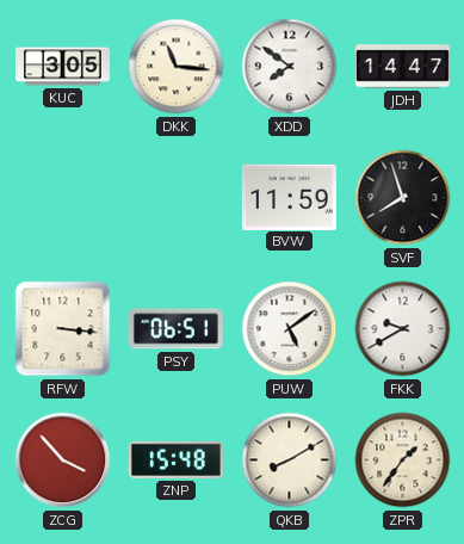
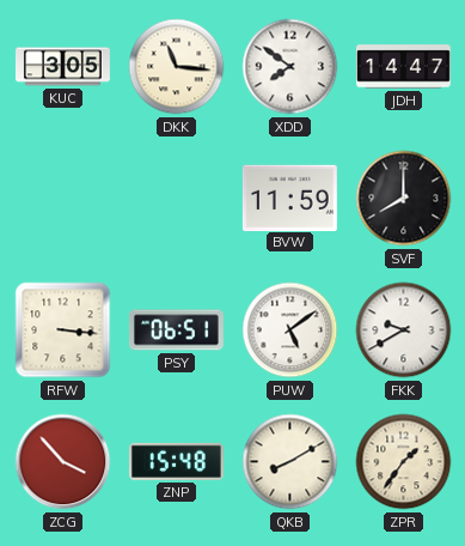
SVF: 7:57 -> 8:00 (404, 199)
